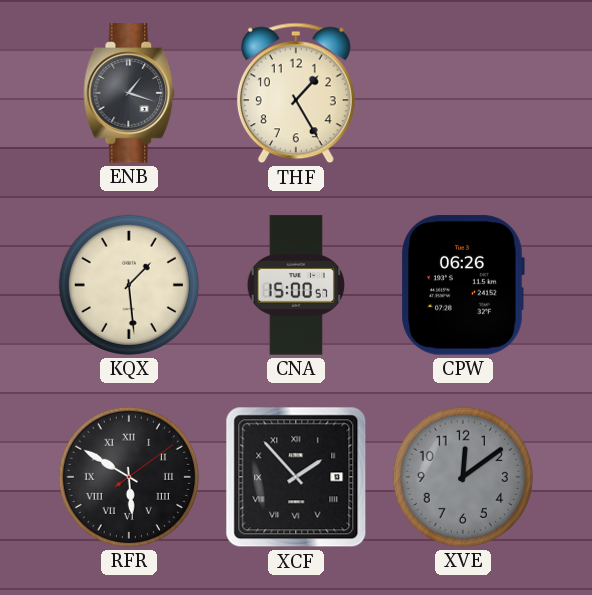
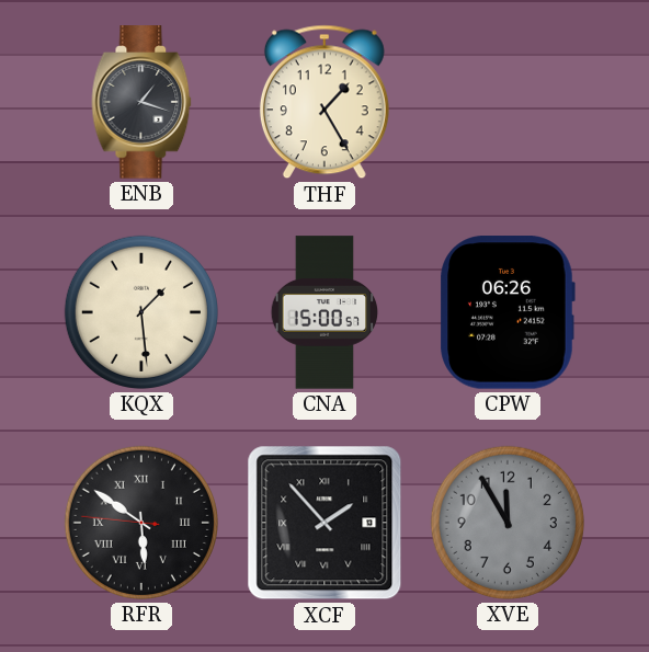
RFR: 5:50:09 -> 5:50:46 (141, 523)
XVE: 12:09 -> 11:55 (508, 523)
